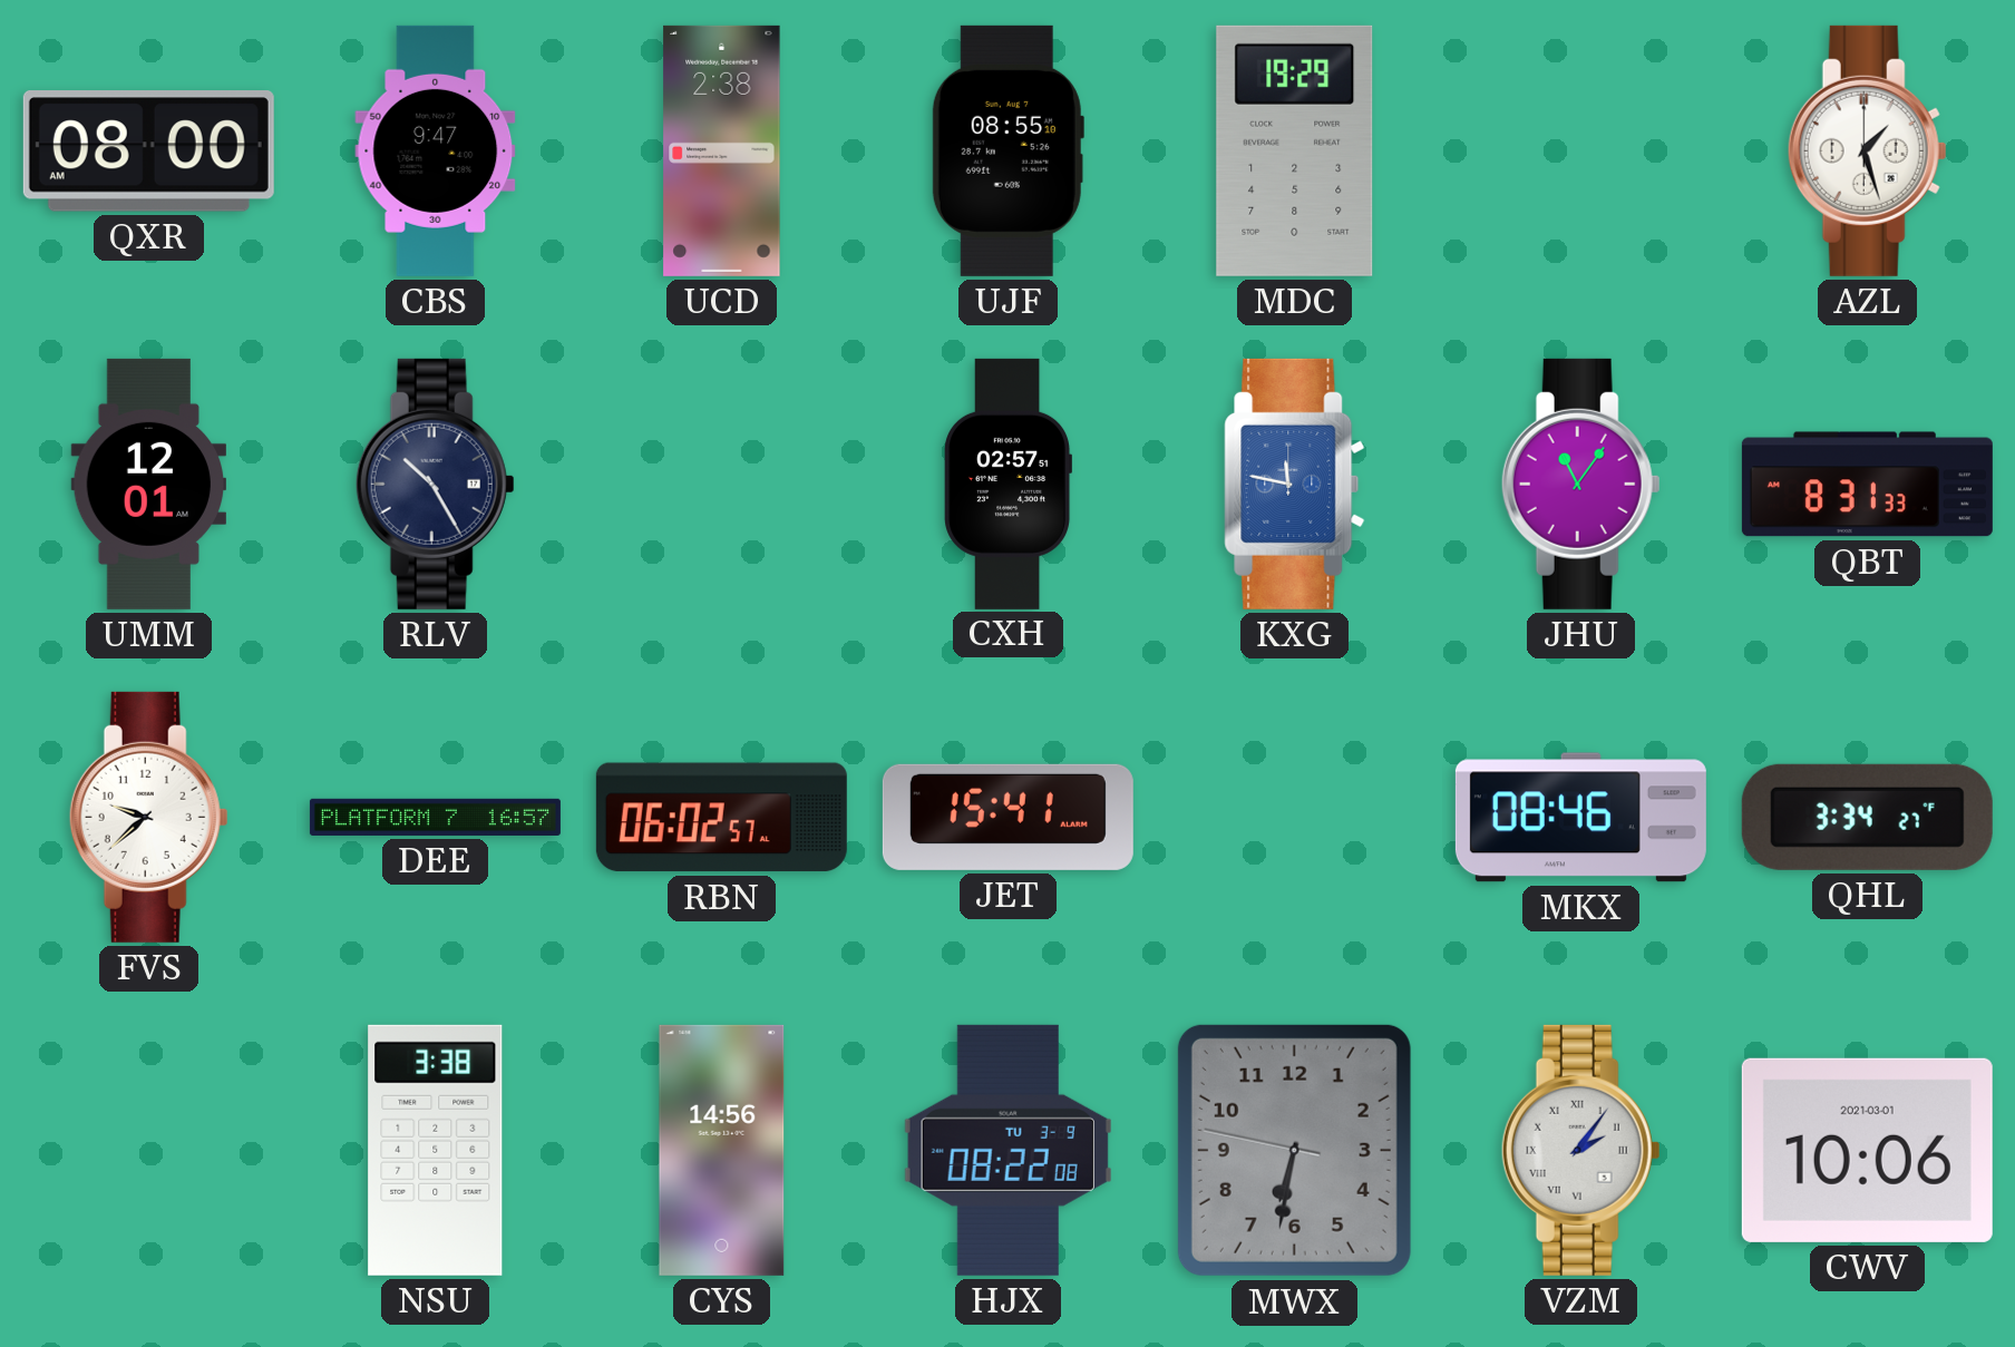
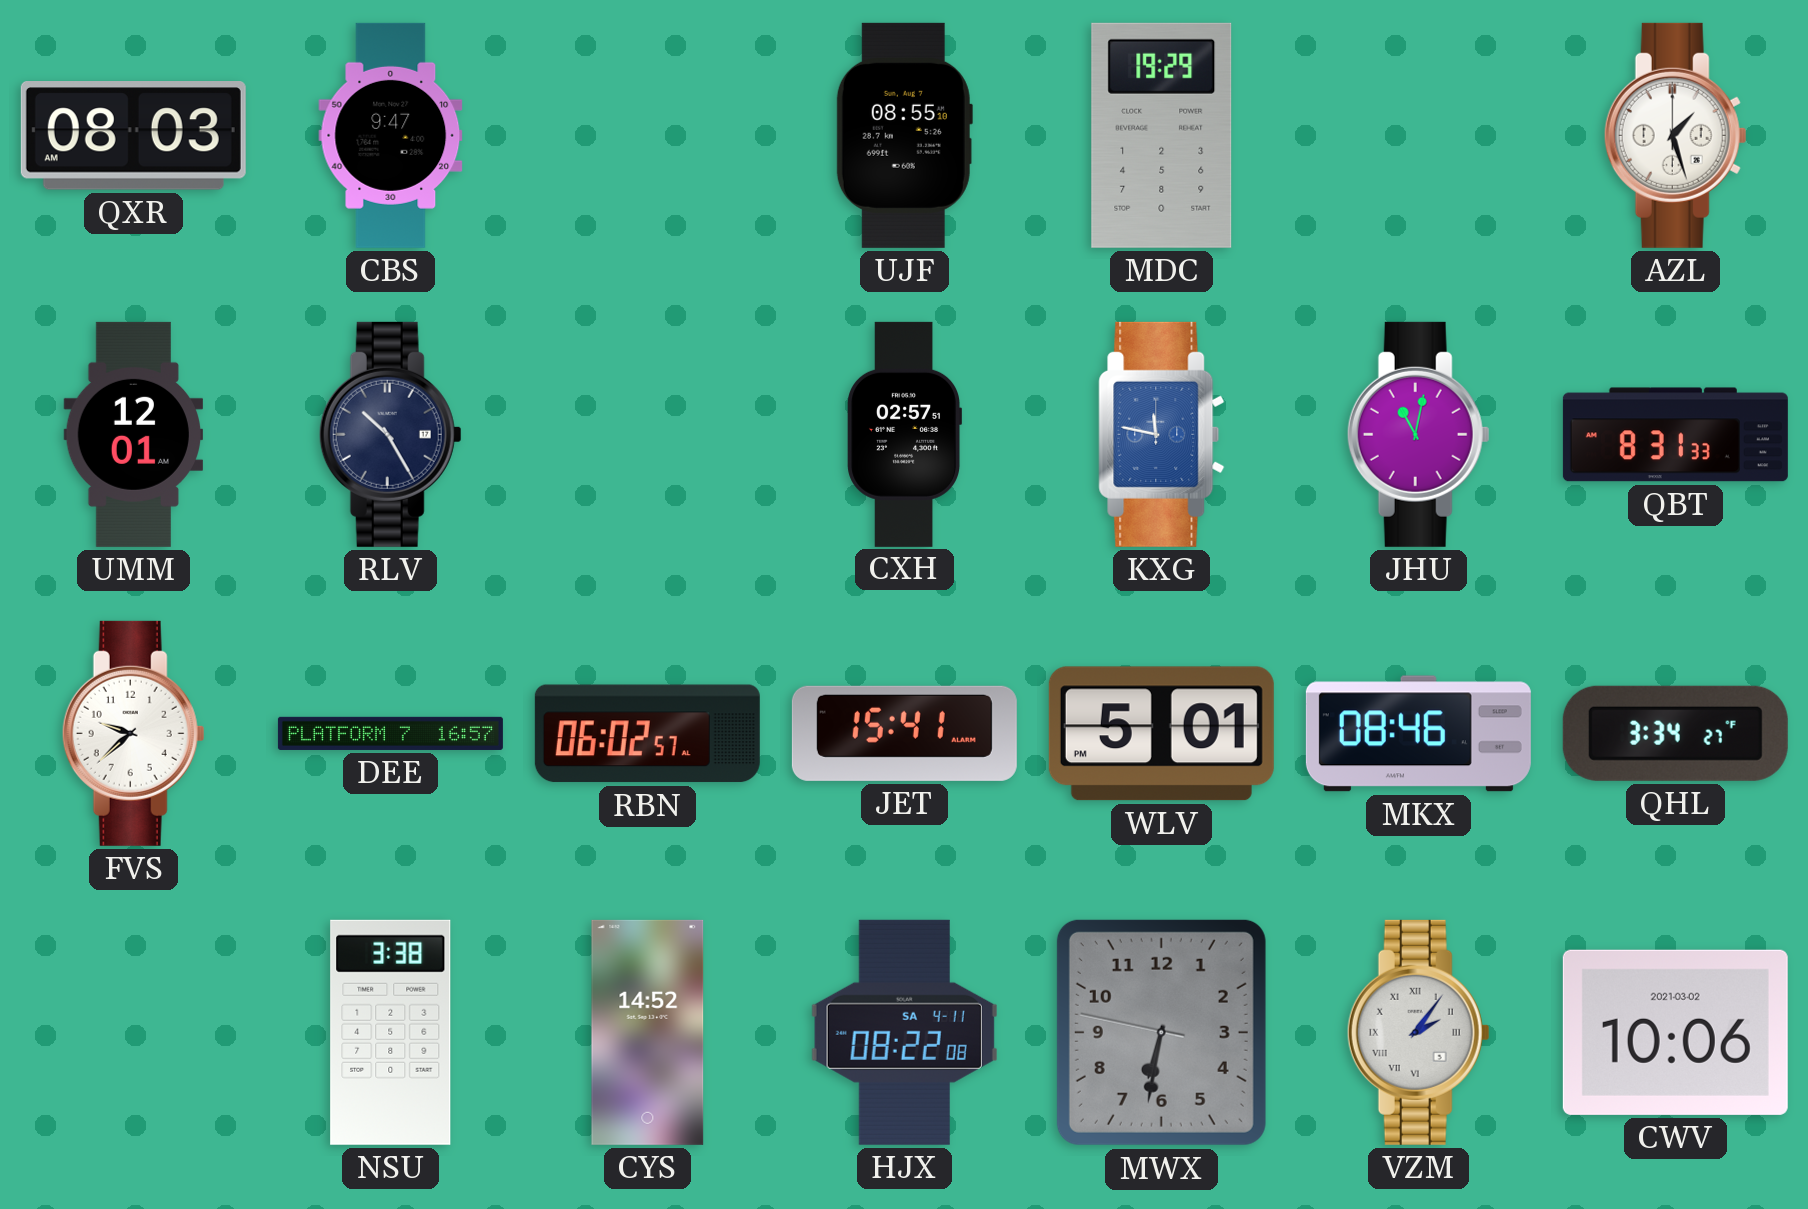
QXR: 08:00 -> 08:03 (133, 136)
UCD: 2:38 -> none (722, 150)
JHU: 11:06 -> 11:02 (1418, 434)
WLV: none -> 5:01 (1161, 734)
CYS: 14:56 -> 14:52 (648, 1032)
HJX date: TU 3-9 -> SA 4-11 (904, 1032)
CWV date: 2021-03-01 -> 2021-03-02 (1675, 1032)
